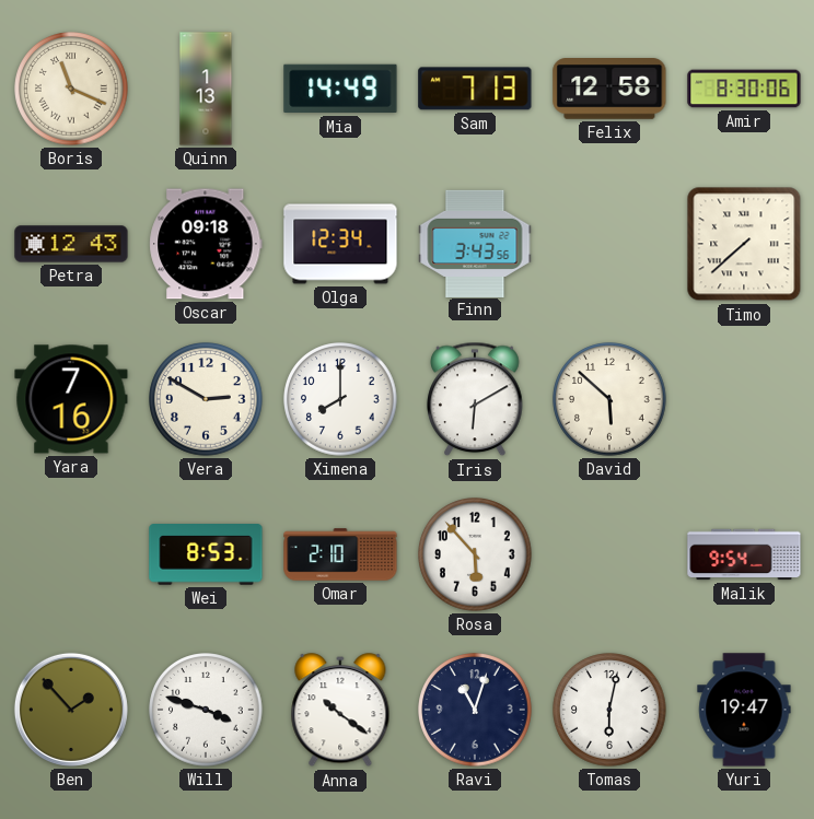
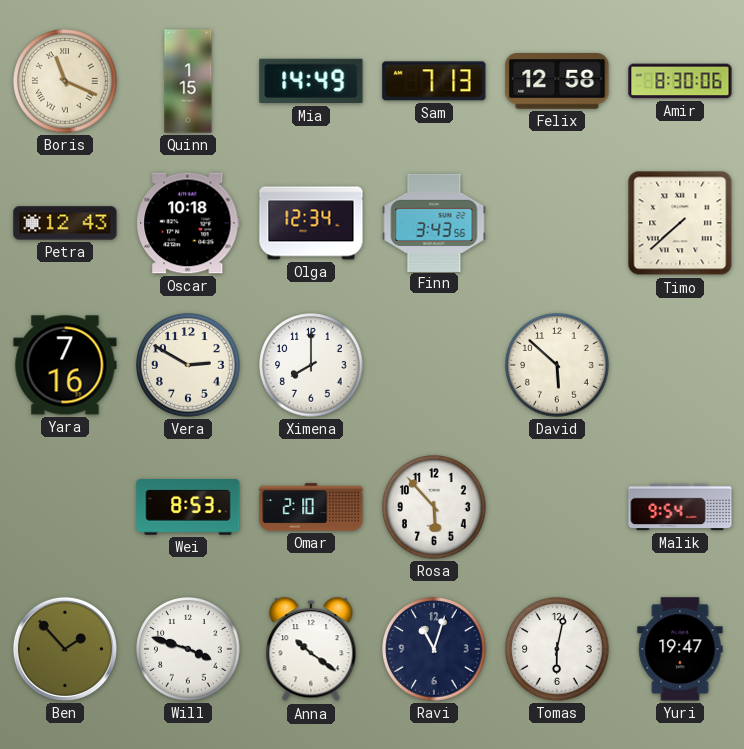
Quinn: 1:13 -> 1:15 (188, 81)
Oscar: 09:18 -> 10:18 (188, 223)
Iris: 6:10 -> none (475, 399)
